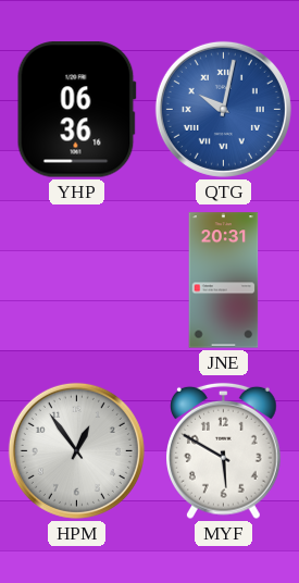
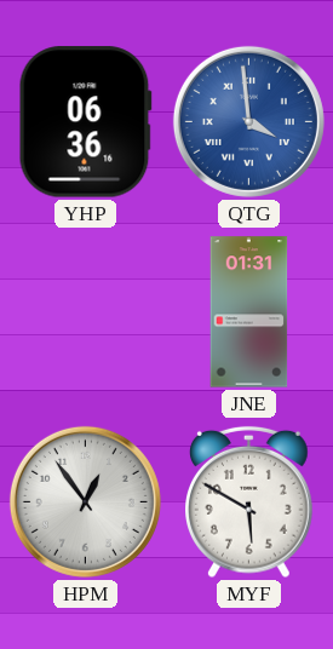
QTG: 10:02 -> 3:59 (248, 121)
JNE: 20:31 -> 01:31 (249, 312)
